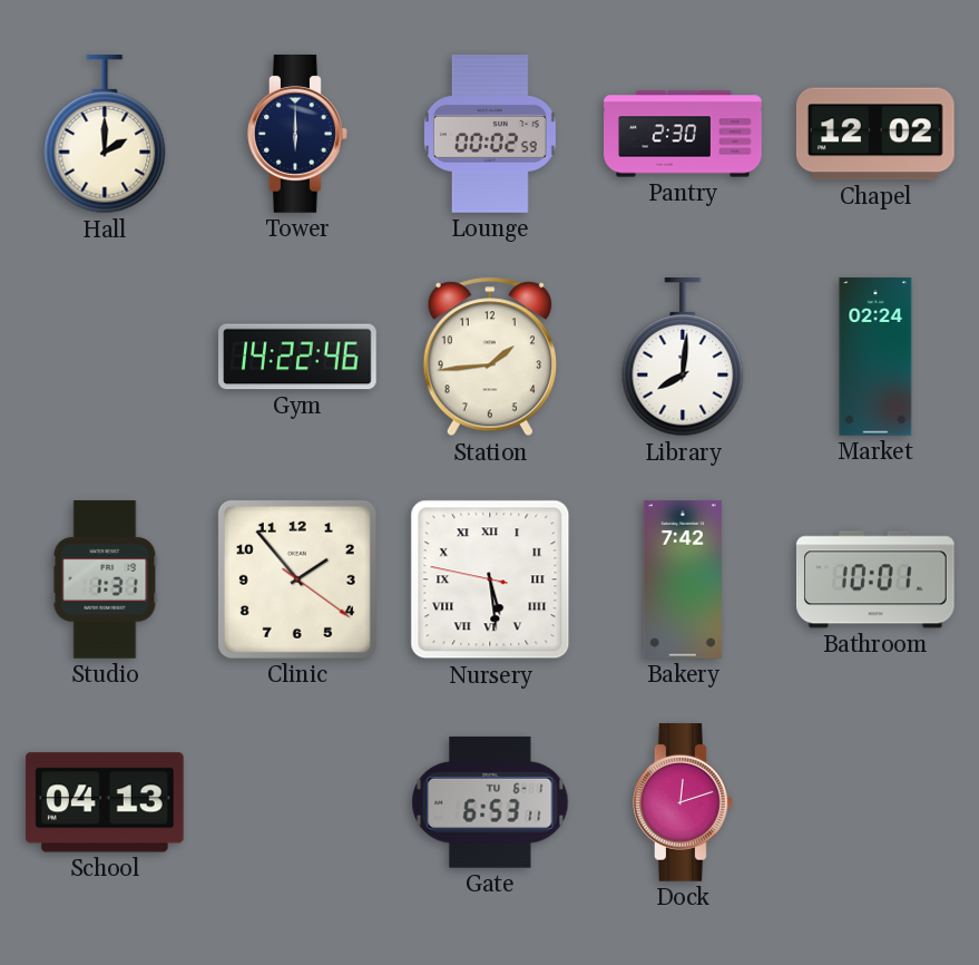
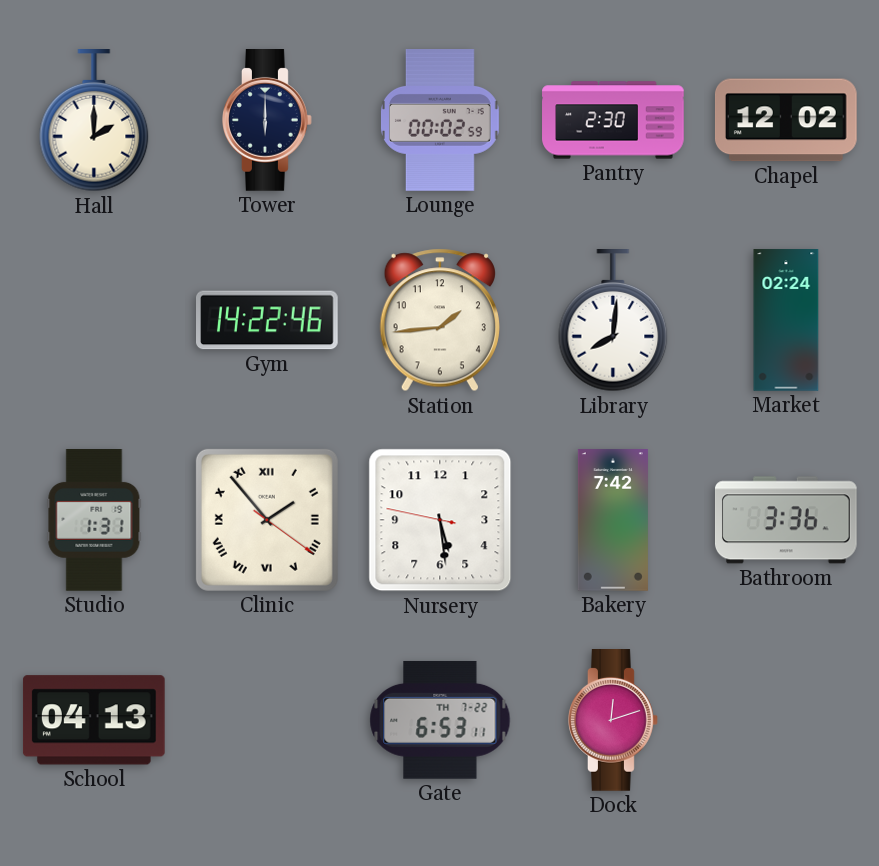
Clinic numerals: Arabic -> Roman (267, 520)
Nursery numerals: Roman -> Arabic (440, 520)
Bathroom: 10:01 -> 3:36 (787, 520)
Gate date: TU 6-1 -> TH 7-22 (440, 720)
